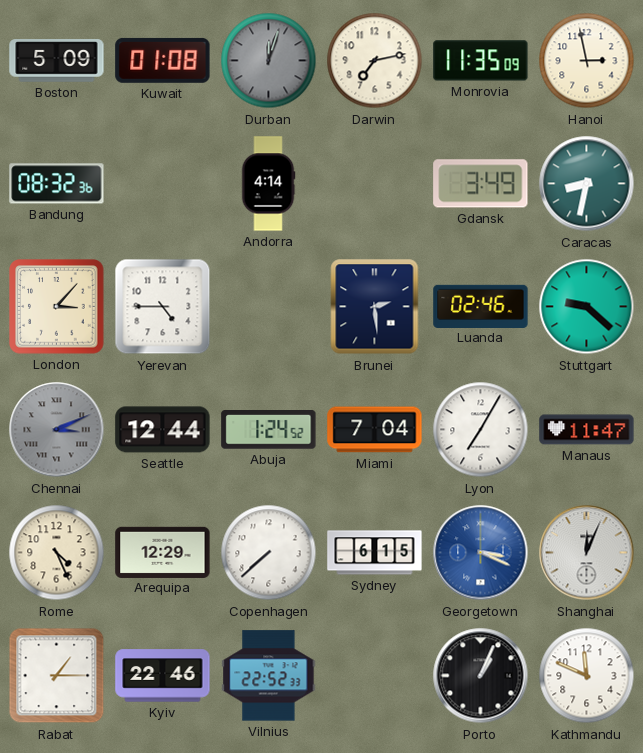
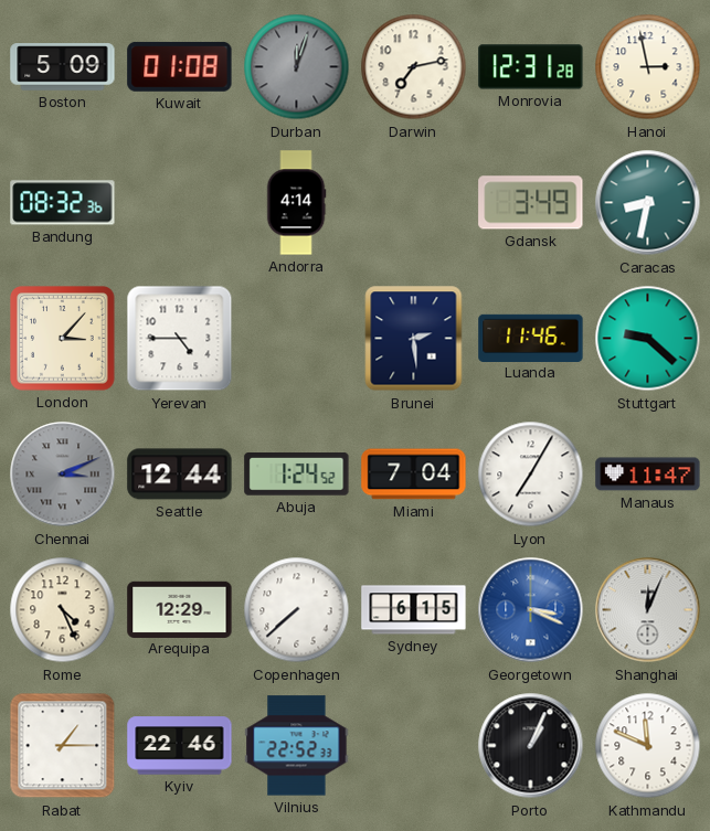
Monrovia: 11:35 -> 12:31 (531, 67)
Luanda: 02:46 -> 11:46 (531, 338)
